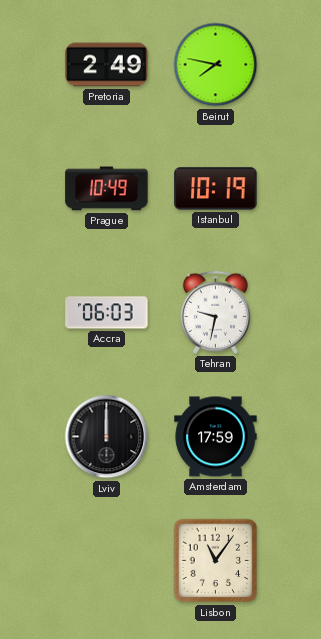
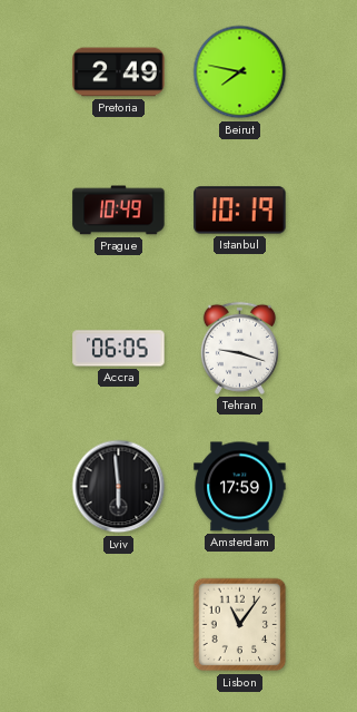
Accra: 06:03 -> 06:05 (119, 349)
Tehran: 9:32 -> 9:18 (239, 348)
Lviv: 12:00 -> 5:59 (119, 487)
